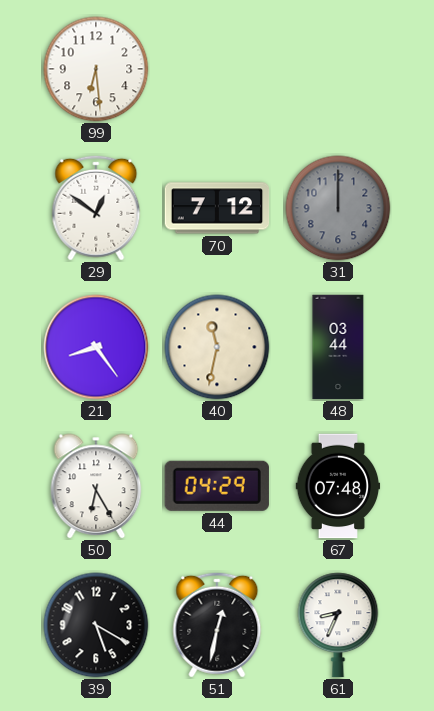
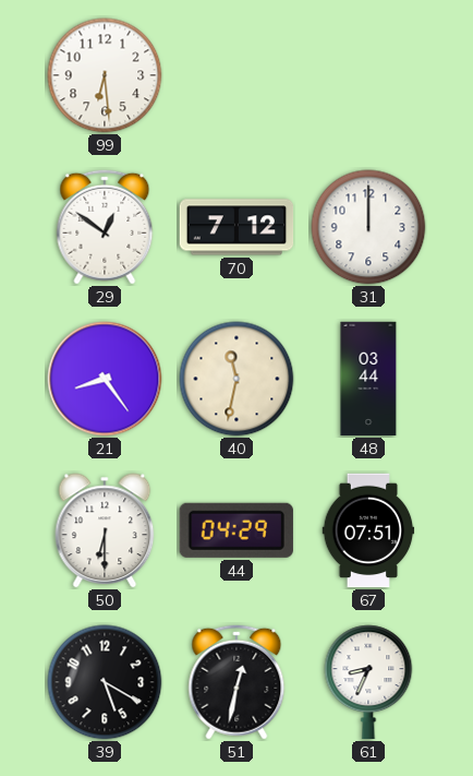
31 dial: grey -> white (368, 227)
50: 6:25 -> 6:30 (105, 530)
67: 07:48 -> 07:51 (368, 530)
